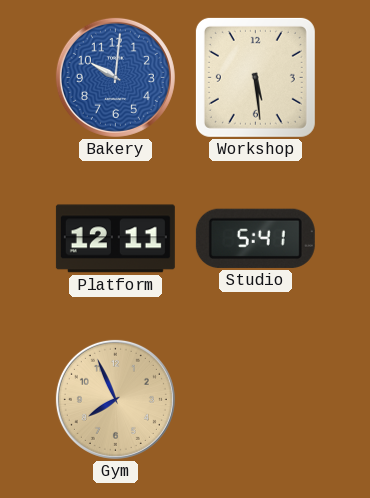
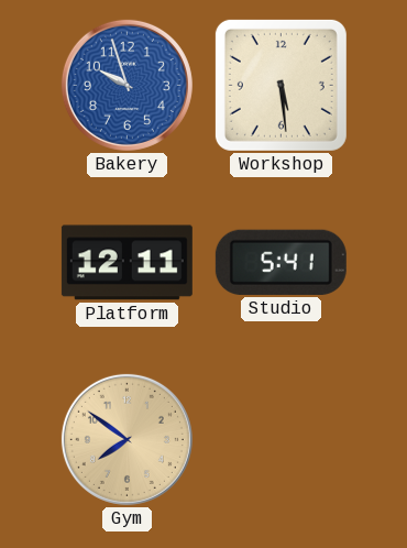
Bakery: 10:01 -> 9:57 (127, 85)
Gym: 7:56 -> 7:51 (127, 439)
